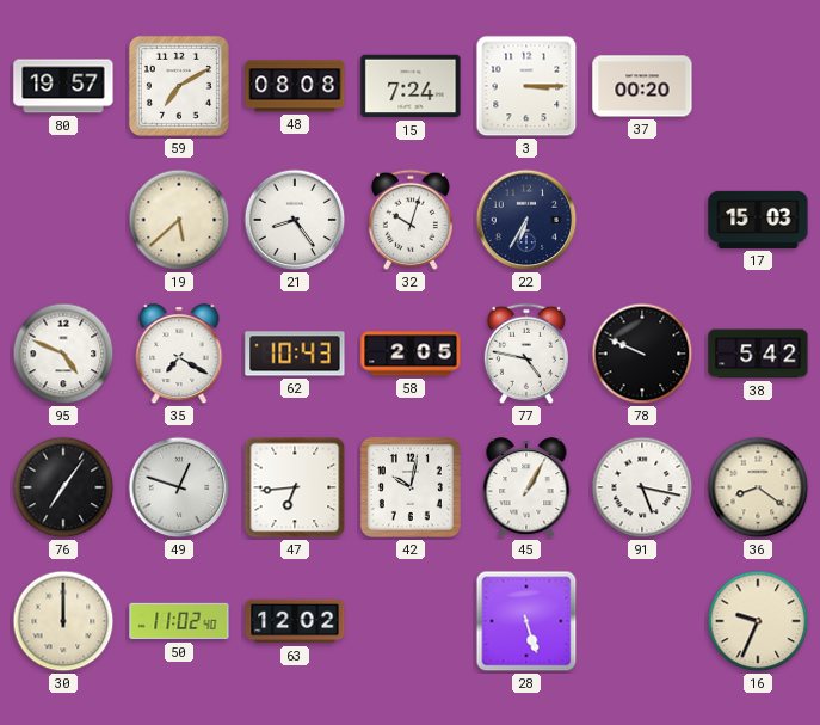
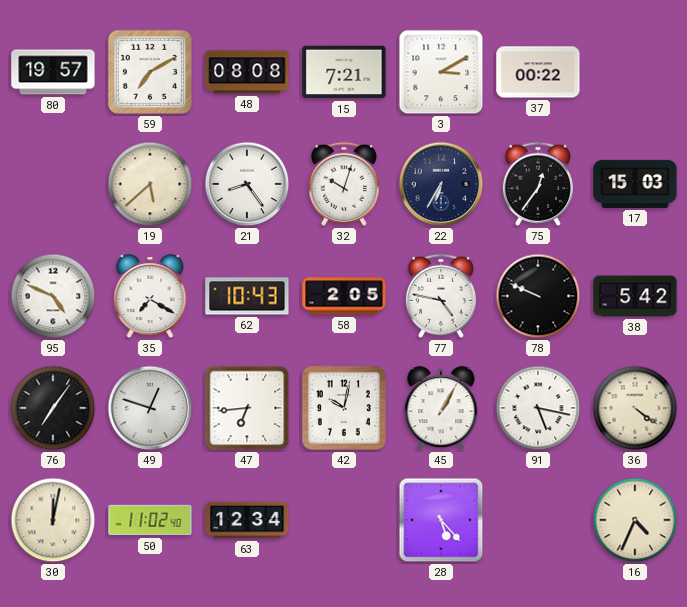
15: 7:24 -> 7:21 (344, 72)
3: 3:15 -> 3:10 (441, 72)
37: 00:20 -> 00:22 (538, 72)
75: none -> 12:36 (538, 184)
36: 8:21 -> 4:21 (635, 408)
30: 12:00 -> 12:02 (53, 520)
63: 12:02 -> 12:34 (247, 520)
28: 5:27 -> 5:23 (441, 520)
16: 9:34 -> 4:34 (635, 520)
